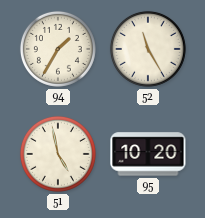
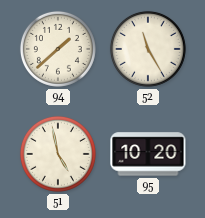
94: 1:35 -> 1:38 (58, 49)
